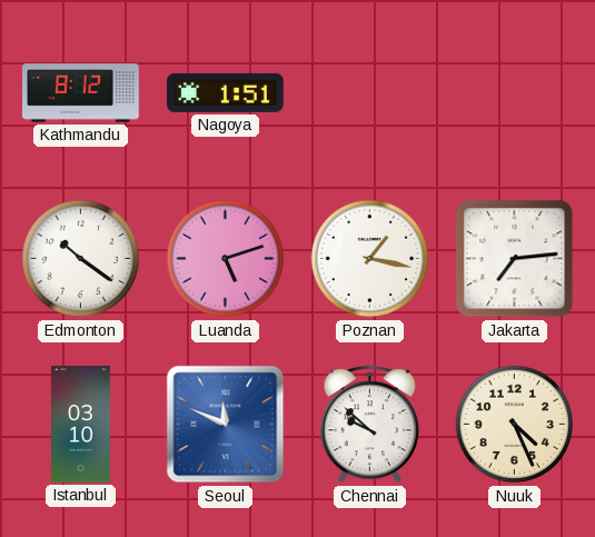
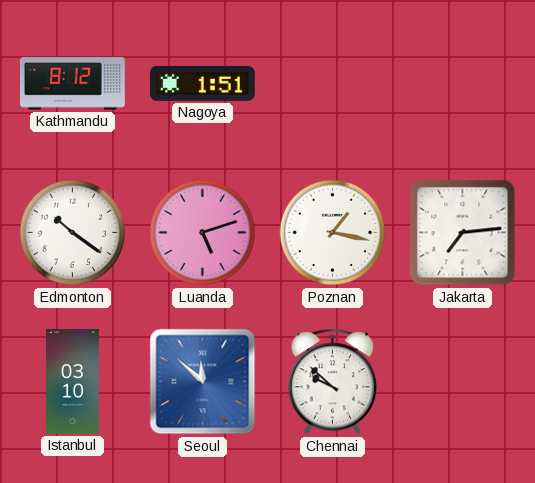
Seoul: 11:49 -> 11:52 (203, 382)
Nuuk: 4:26 -> none (515, 425)
